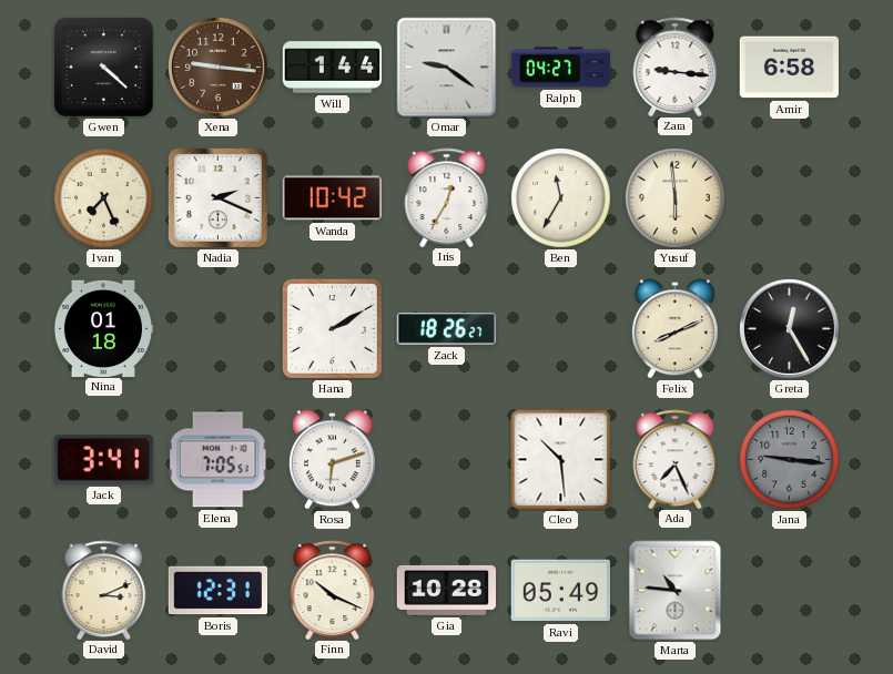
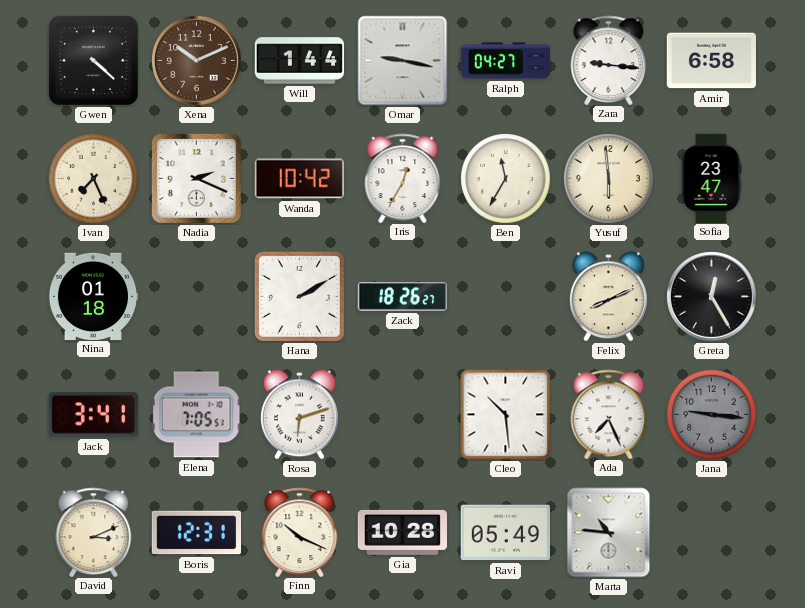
Xena: 9:16 -> 10:11 (197, 61)
Omar: 9:21 -> 9:17 (403, 61)
Sofia: none -> 23:47 (711, 178)
